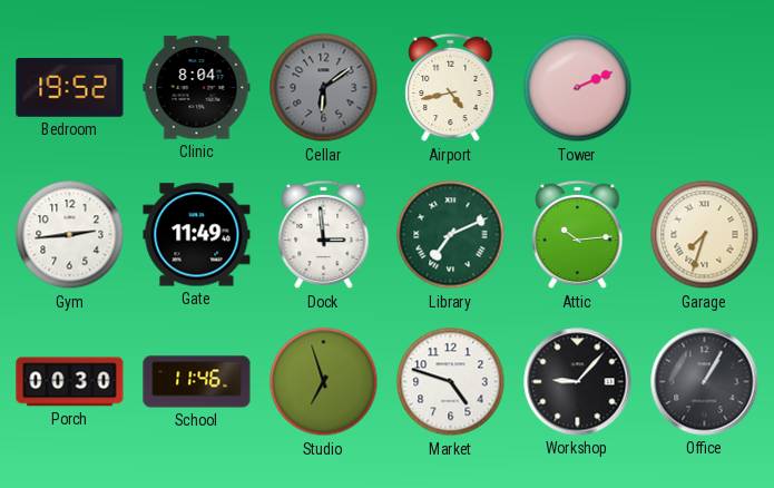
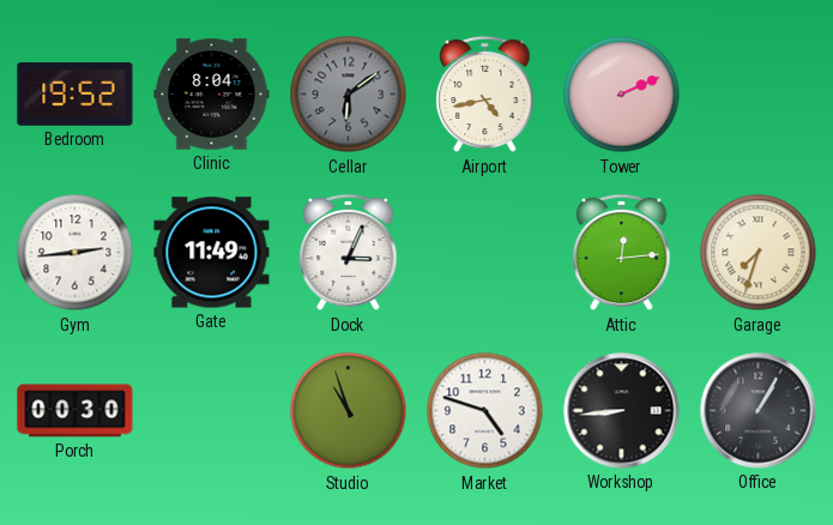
Dock: 2:59 -> 3:04 (349, 253)
Library: 7:11 -> none (451, 235)
Attic: 10:14 -> 12:14 (622, 253)
School: 11:46 -> none (197, 382)
Studio: 6:57 -> 10:57 (349, 411)
Workshop: 9:07 -> 8:44 (622, 411)
